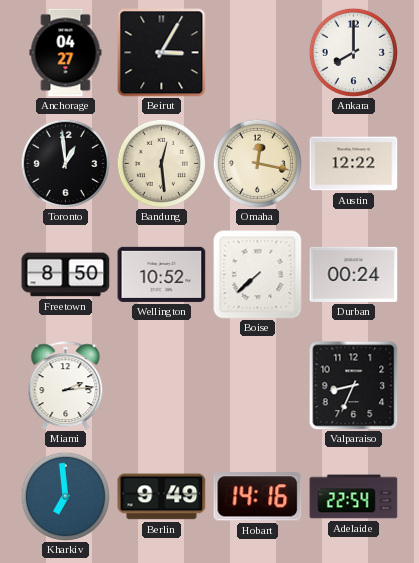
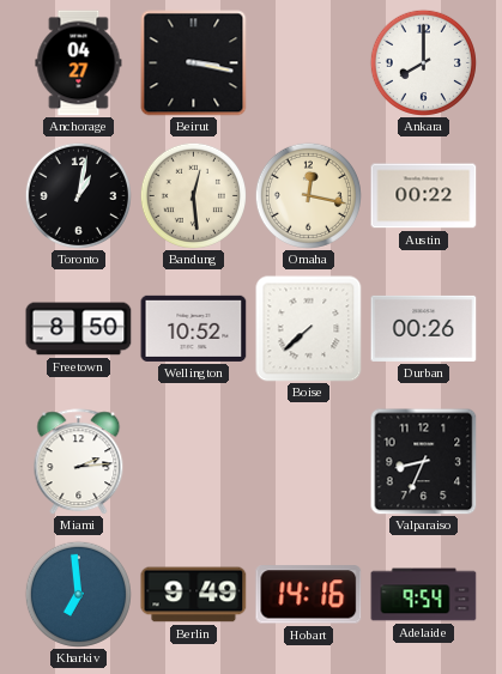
Beirut: 3:05 -> 3:17 (194, 63)
Toronto: 12:59 -> 1:02 (78, 195)
Austin: 12:22 -> 00:22 (424, 196)
Durban: 00:24 -> 00:26 (424, 328)
Adelaide: 22:54 -> 9:54 (424, 595)
